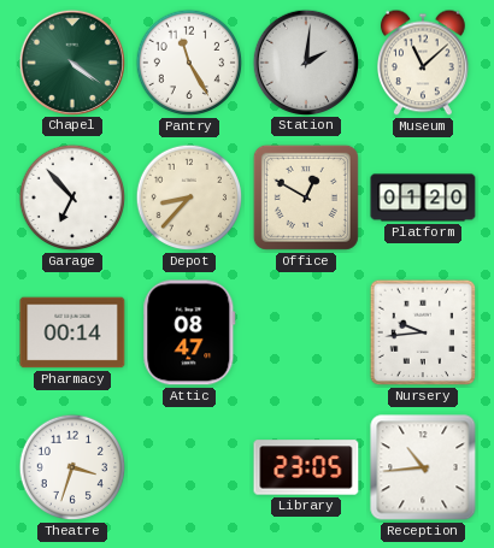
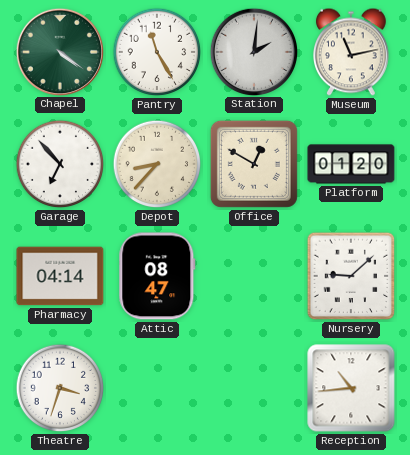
Museum: 11:08 -> 11:13 (352, 52)
Pharmacy: 00:14 -> 04:14 (60, 276)
Nursery: 9:44 -> 9:08 (351, 276)
Library: 23:05 -> none (306, 467)
